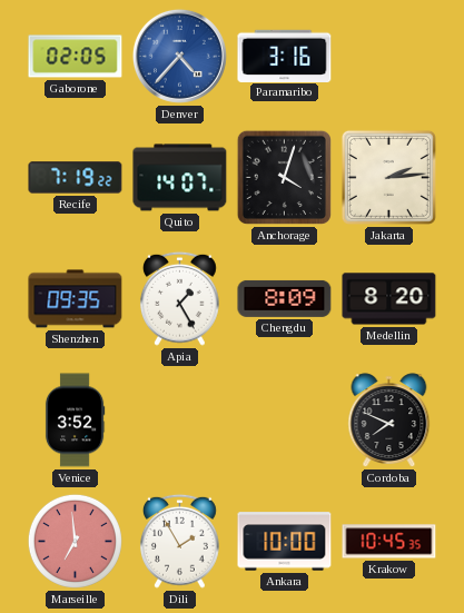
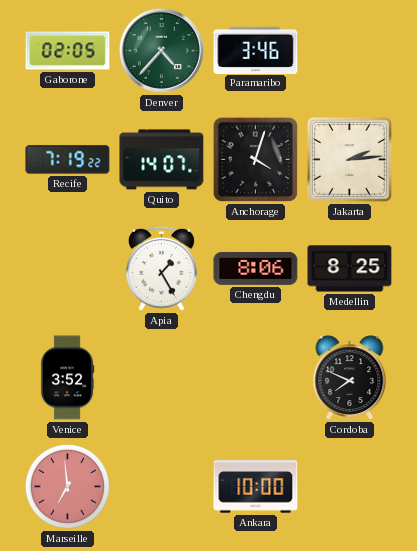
Denver dial: blue -> green (161, 50)
Paramaribo: 3:16 -> 3:46 (256, 50)
Shenzhen: 09:35 -> none (76, 299)
Chengdu: 8:09 -> 8:06 (256, 268)
Medellin: 8:20 -> 8:25 (350, 269)
Dili: 1:55 -> none (179, 541)
Krakow: 10:45 -> none (389, 542)
